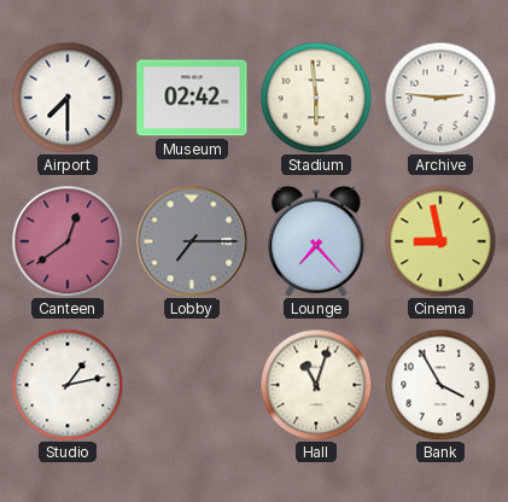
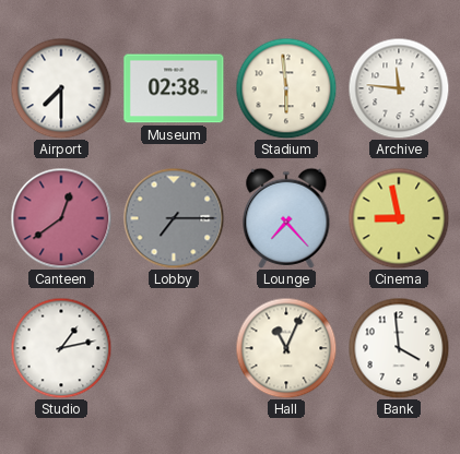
Museum: 02:42 -> 02:38 (174, 88)
Archive: 2:46 -> 11:46 (399, 88)
Hall: 11:03 -> 11:04 (286, 348)
Bank: 3:55 -> 3:59 (399, 348)
